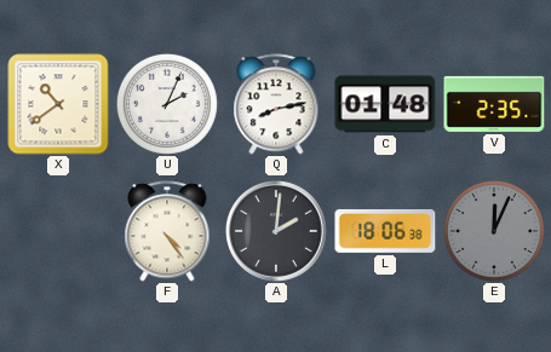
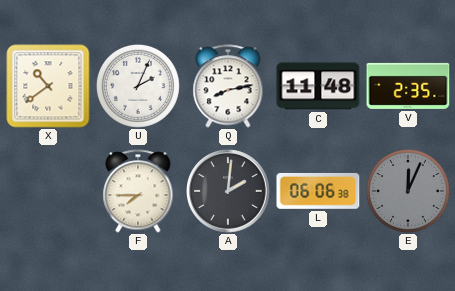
C: 01:48 -> 11:48 (318, 86)
F: 4:24 -> 7:45 (138, 191)
L: 18:06 -> 06:06 (318, 191)
